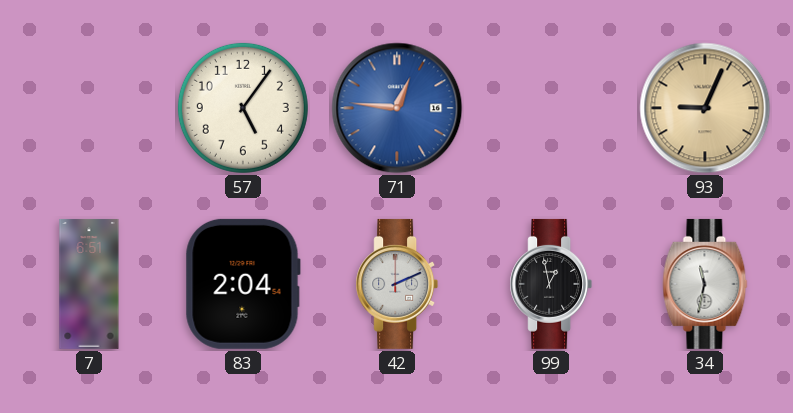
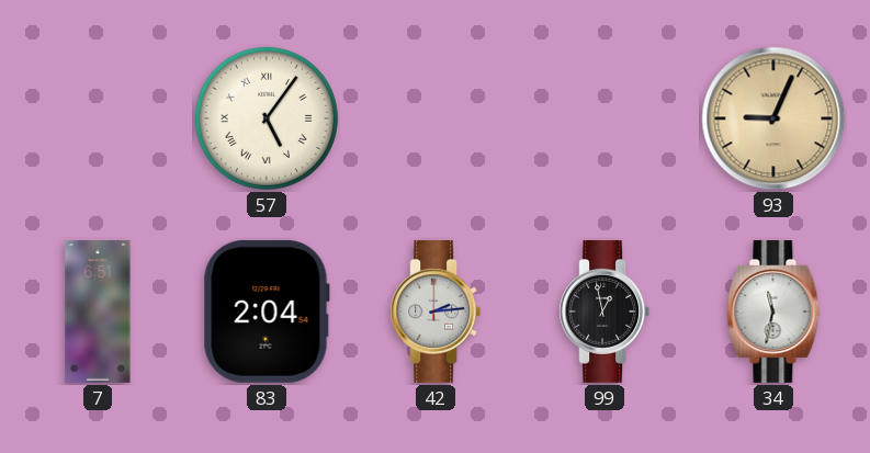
57 numerals: Arabic -> Roman (267, 118)
71: 12:46 -> none (397, 108)
42: 2:11 -> 2:14 (436, 312)
